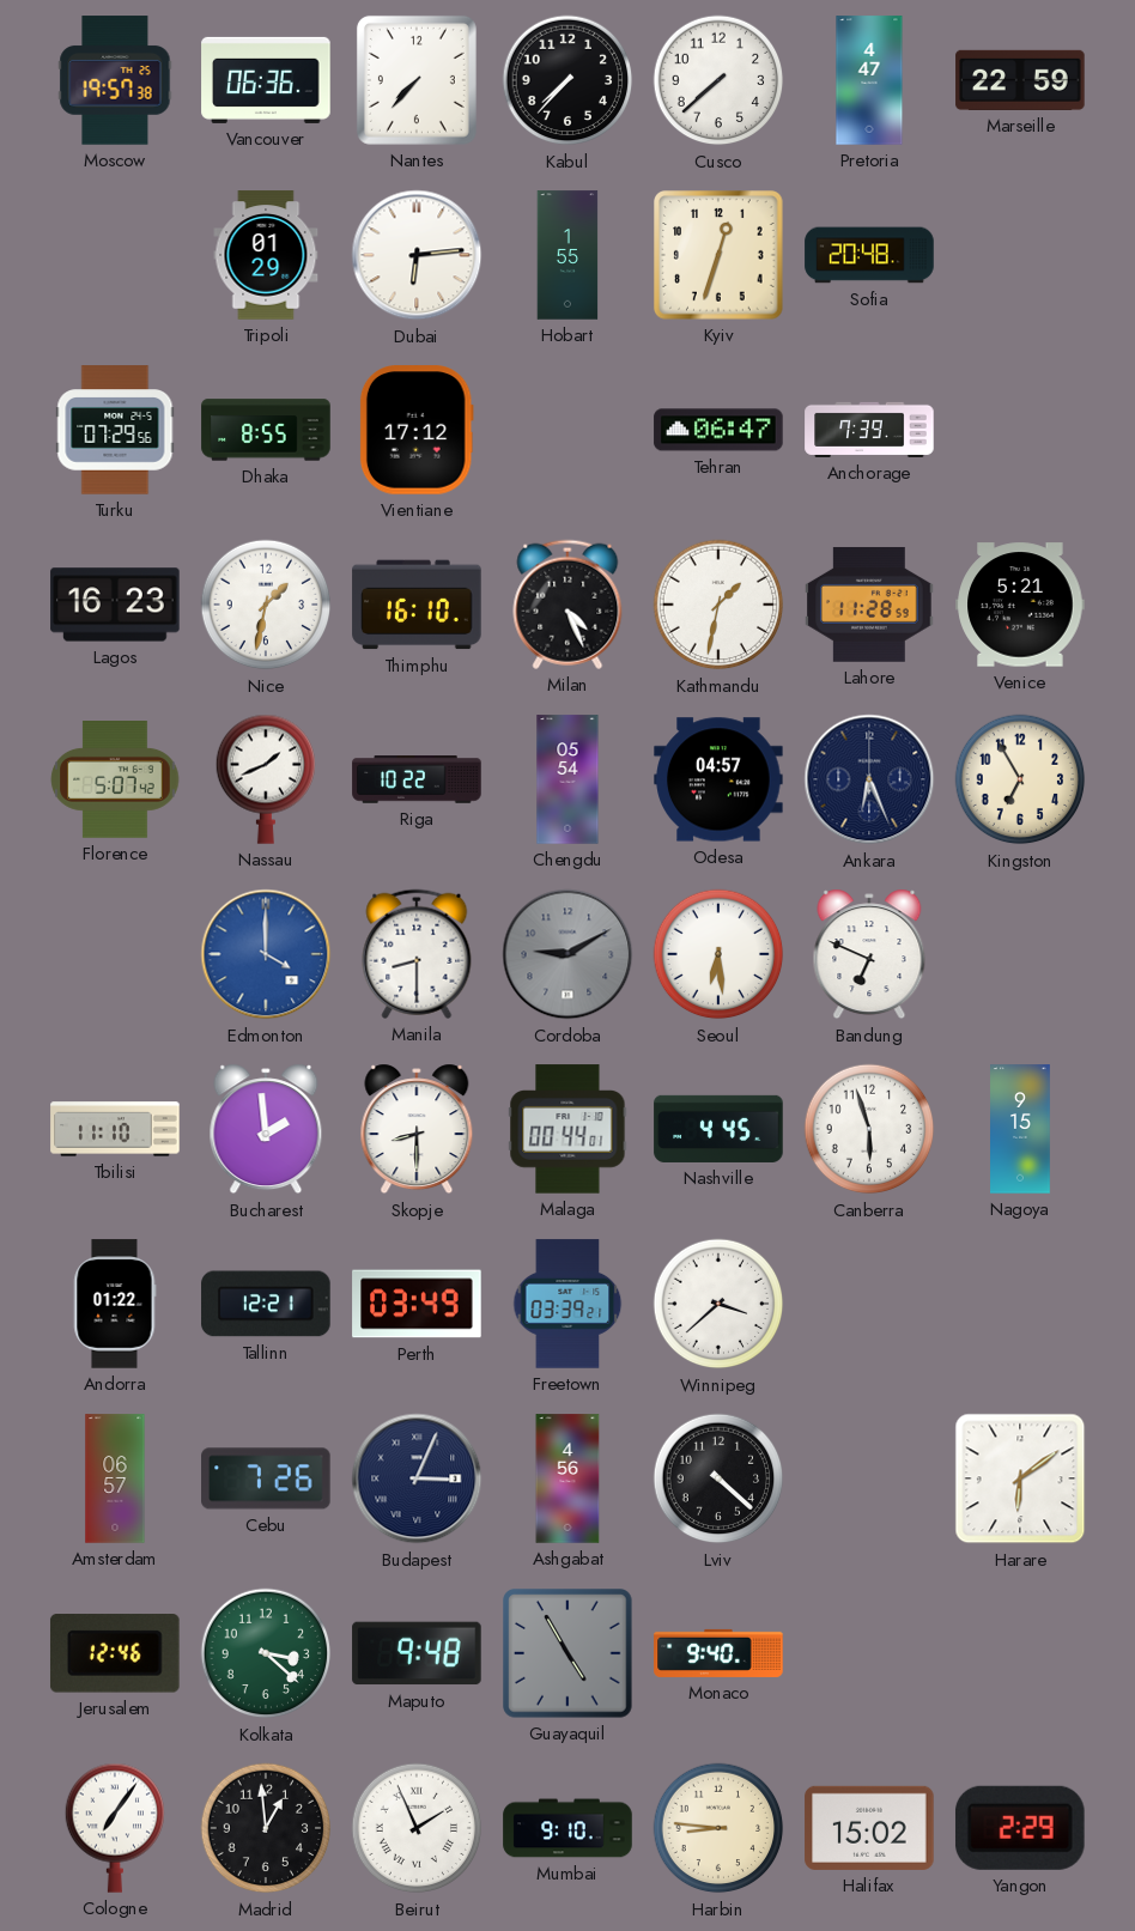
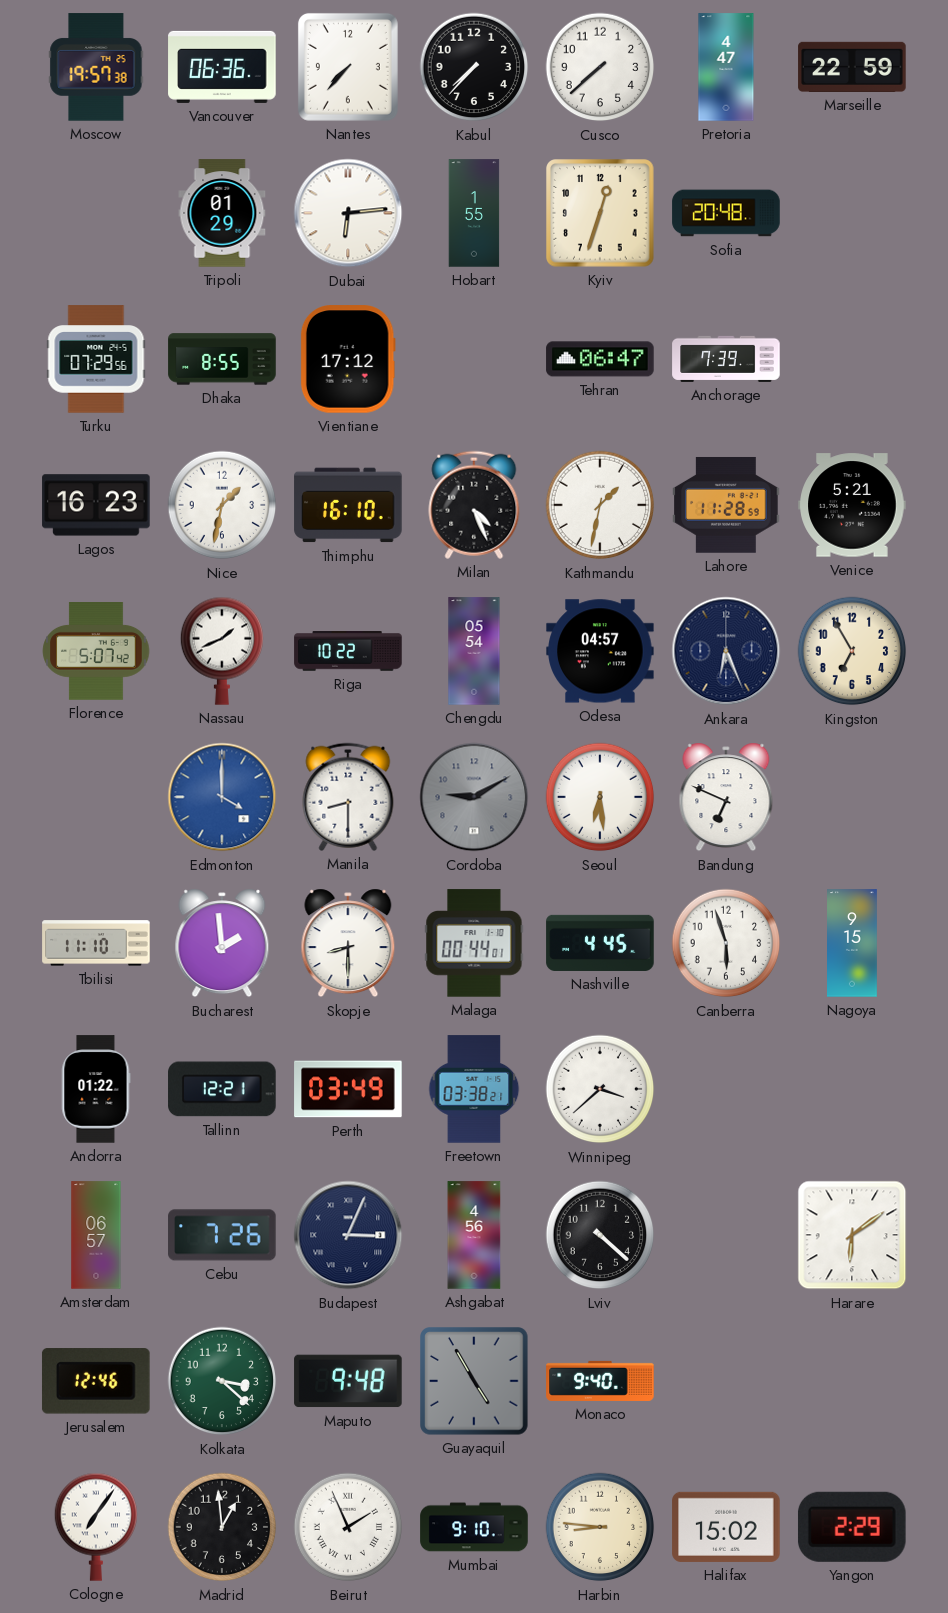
Freetown: 03:39 -> 03:38 (474, 1089)
